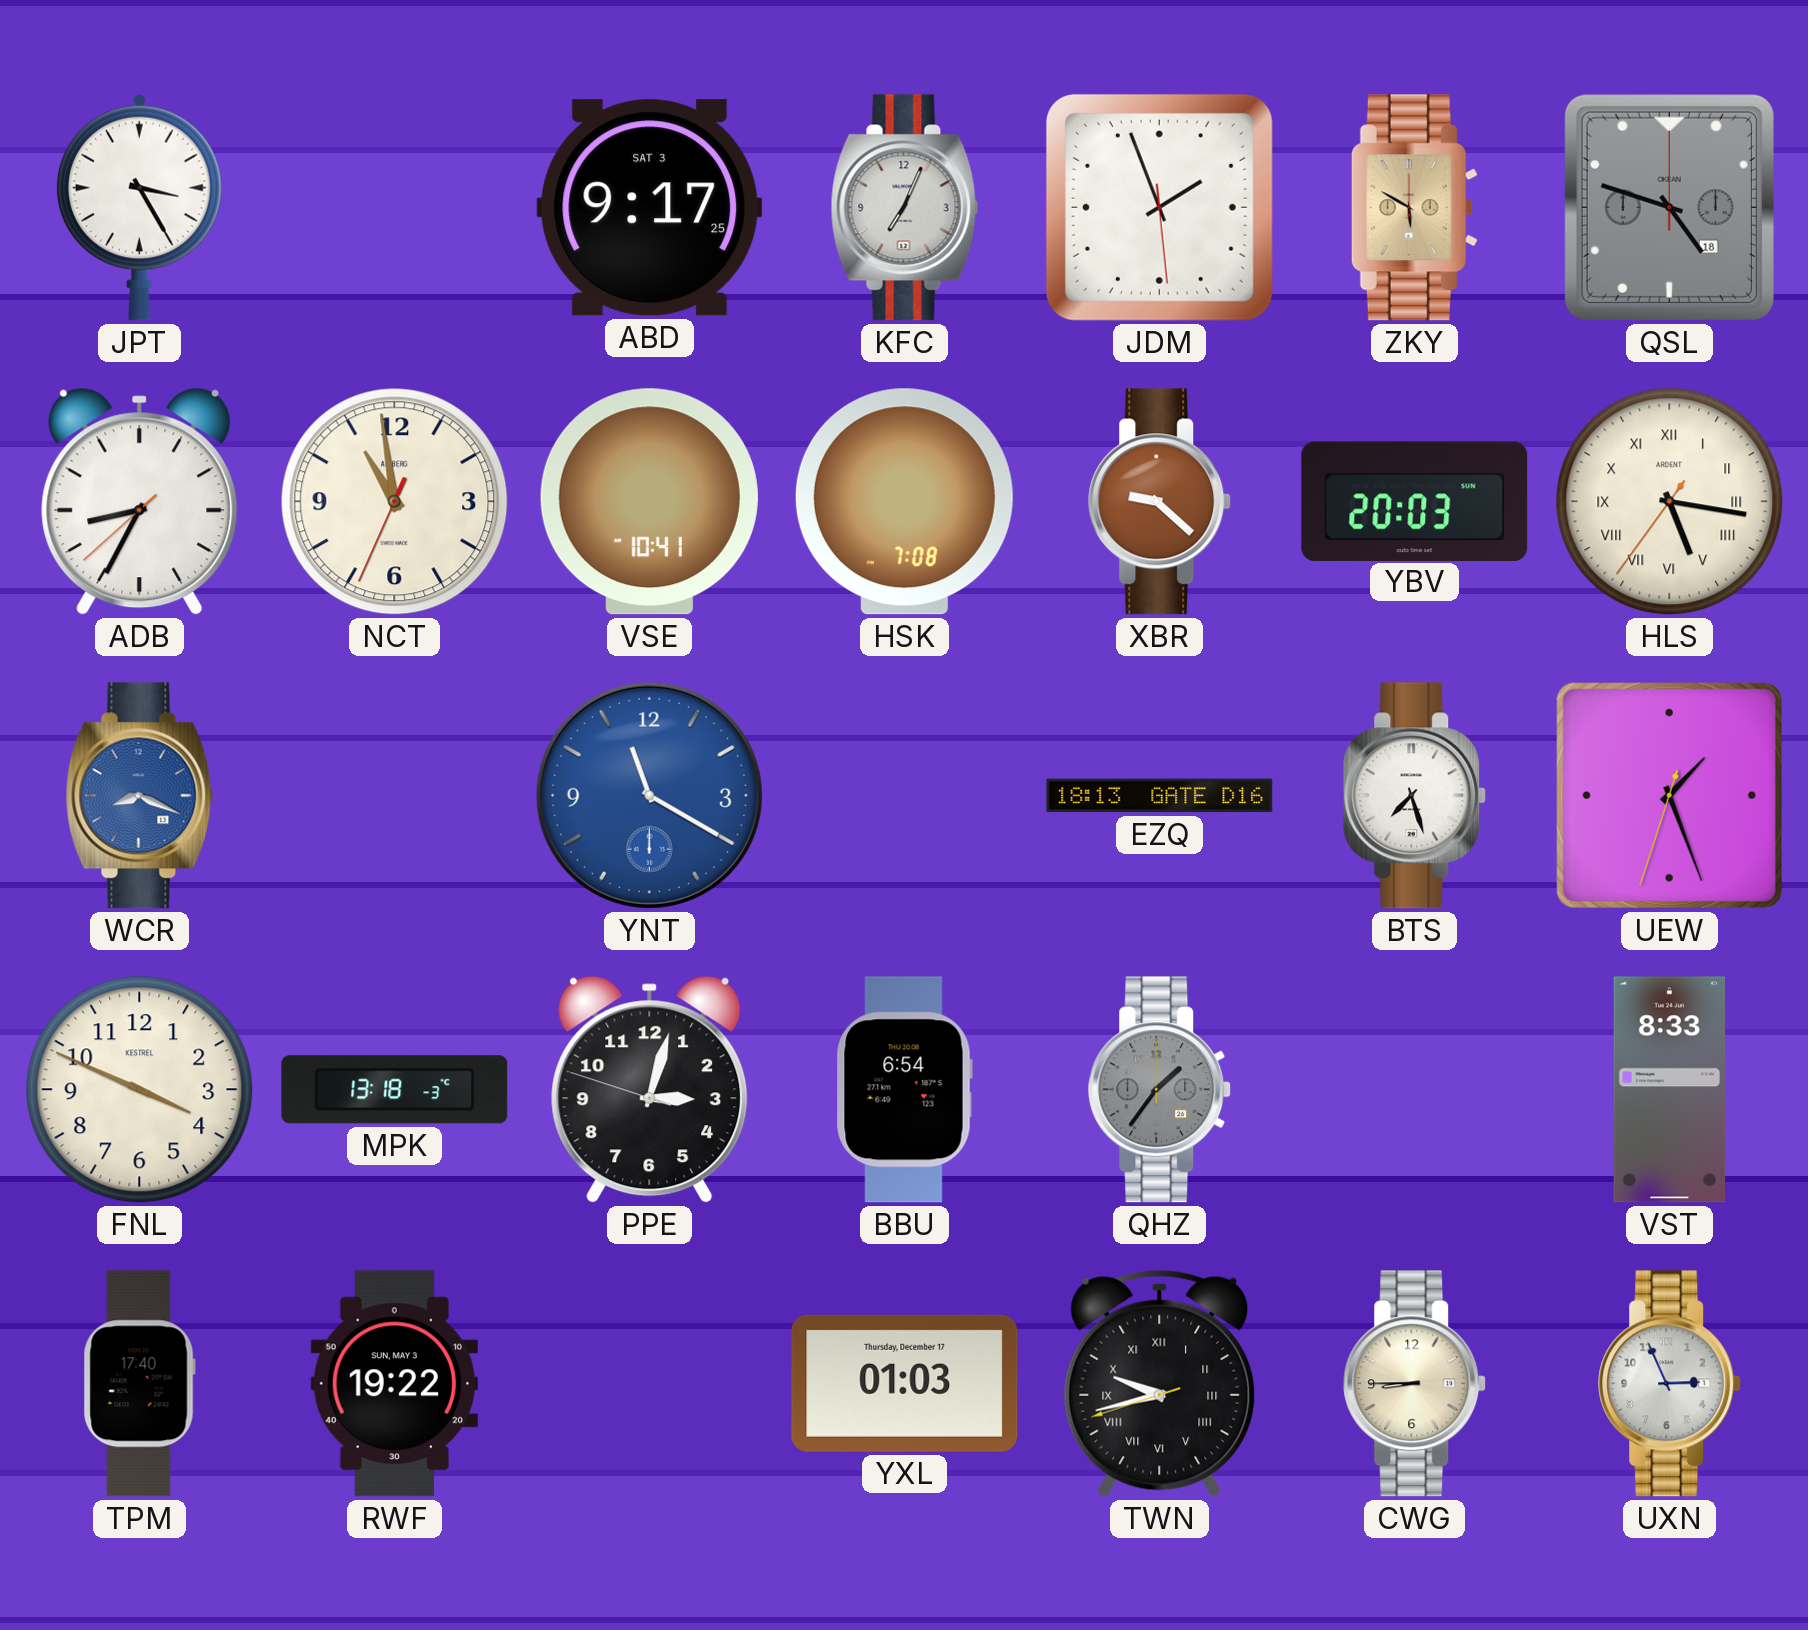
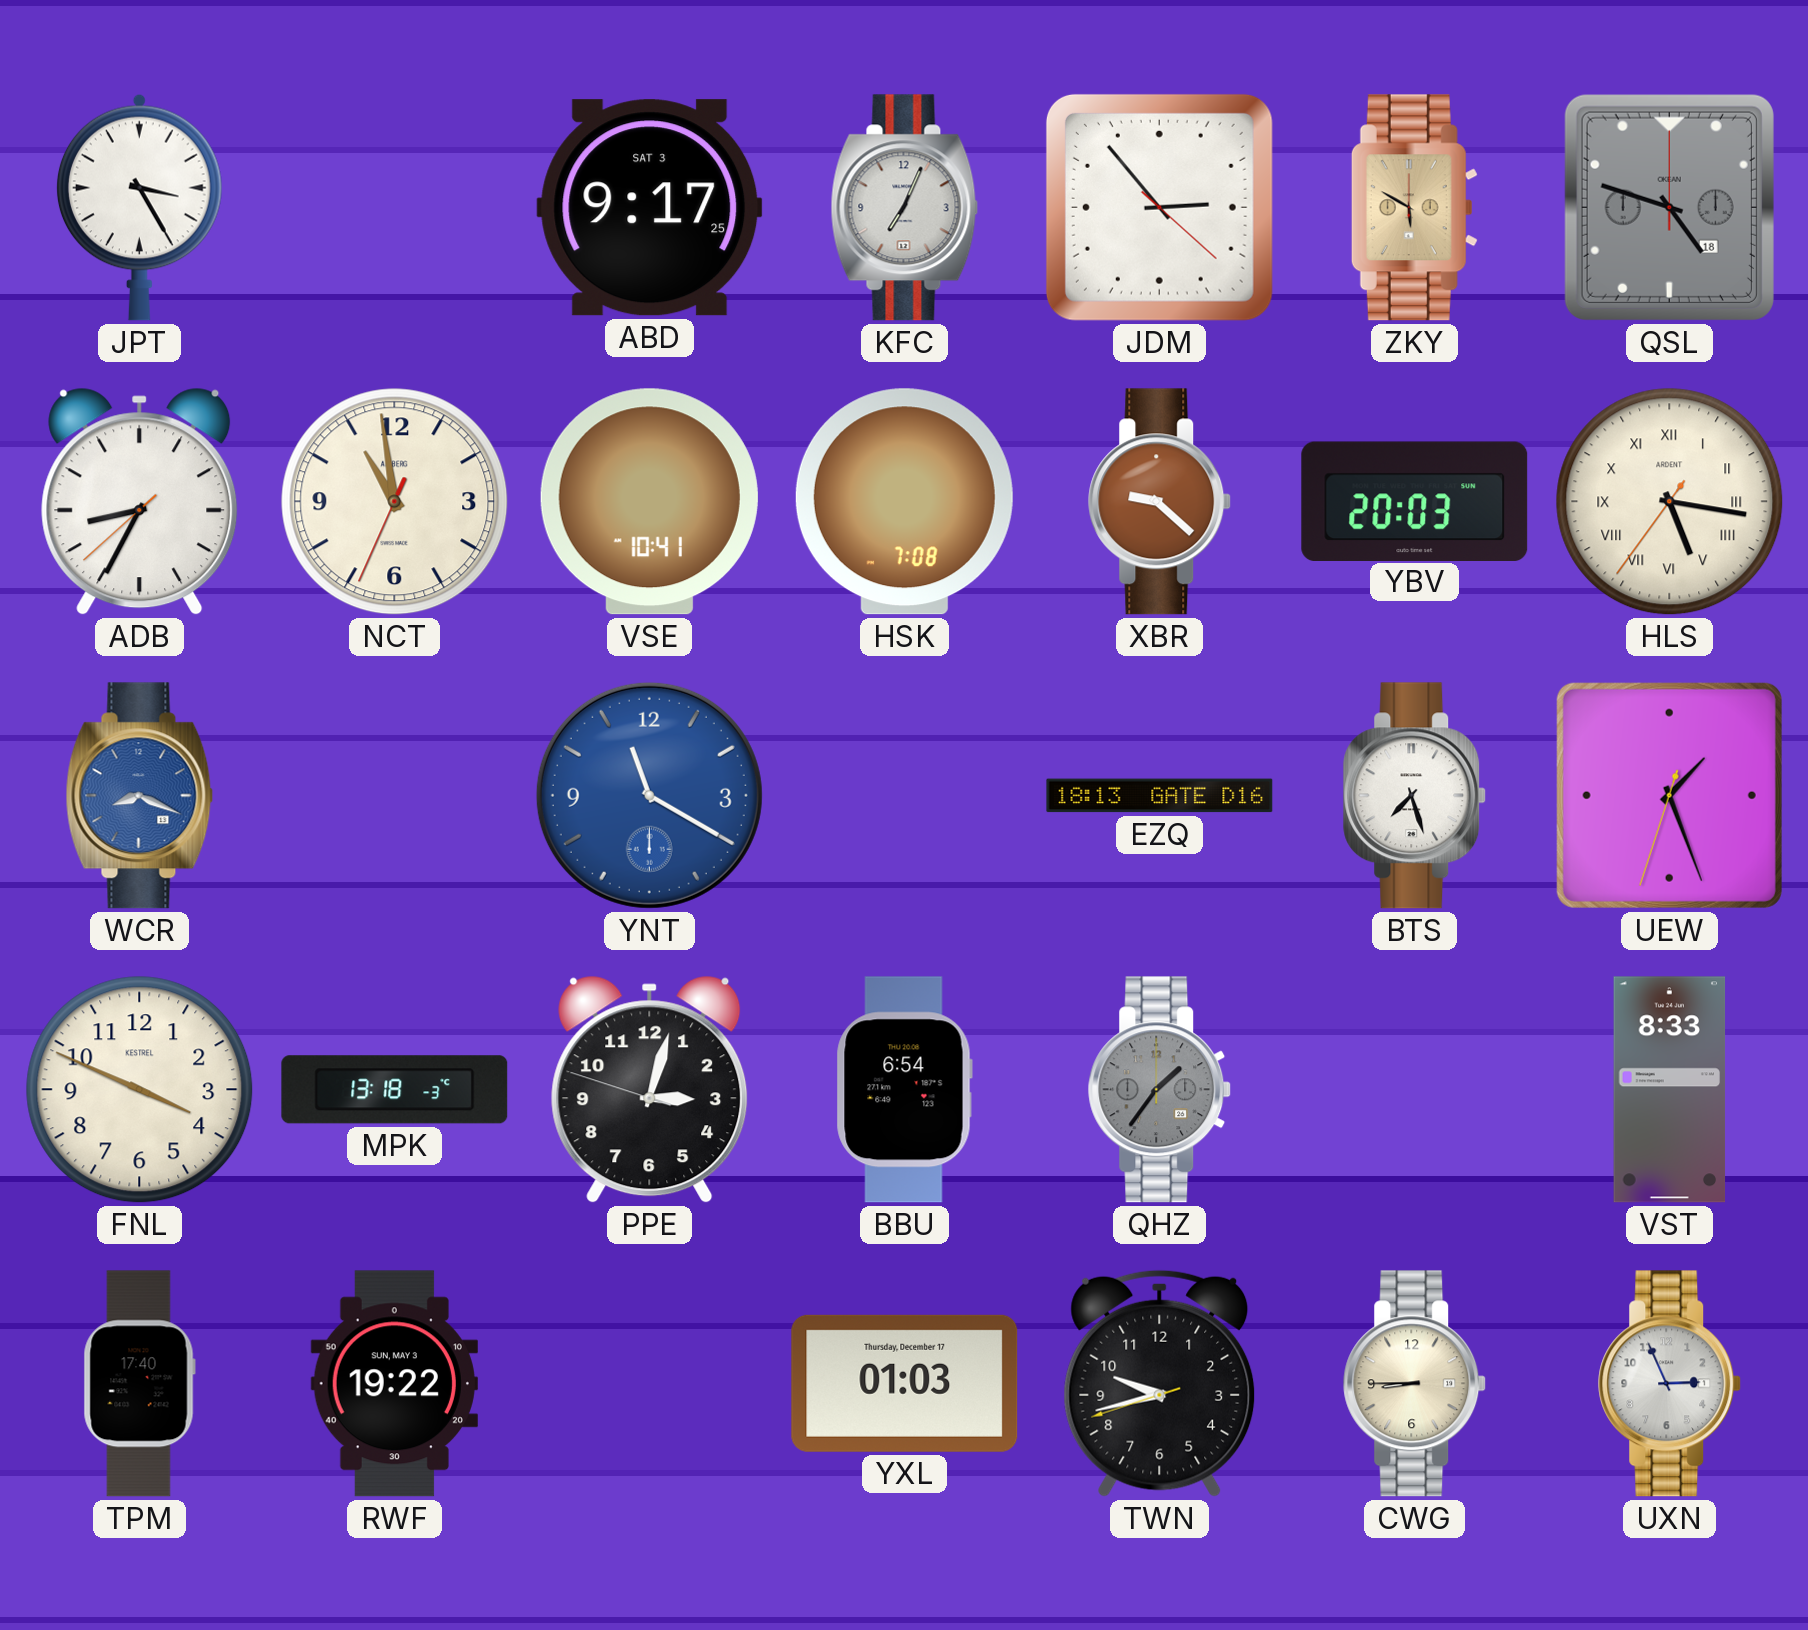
JDM: 1:56 -> 2:53 (1159, 207)
TWN numerals: Roman -> Arabic (1160, 1383)
